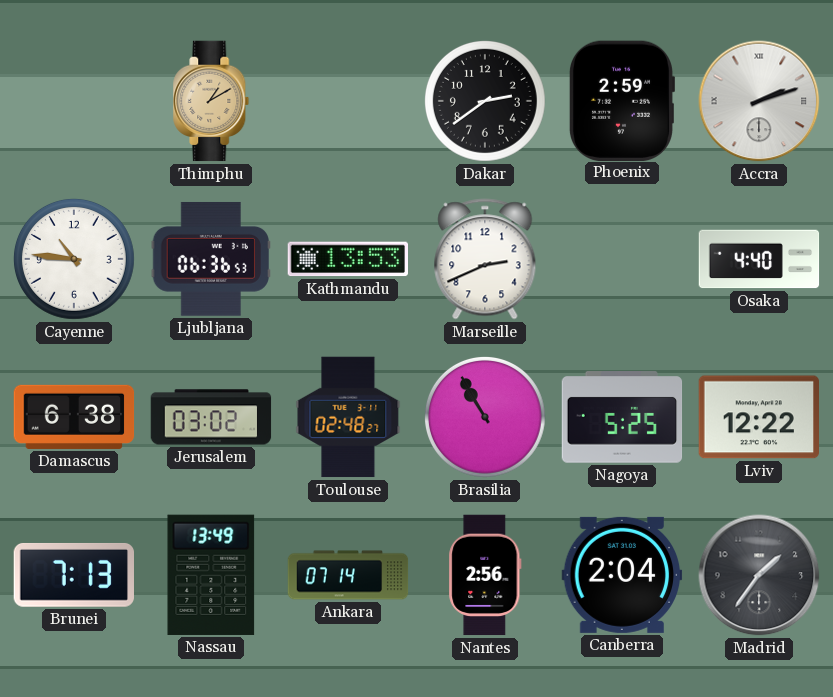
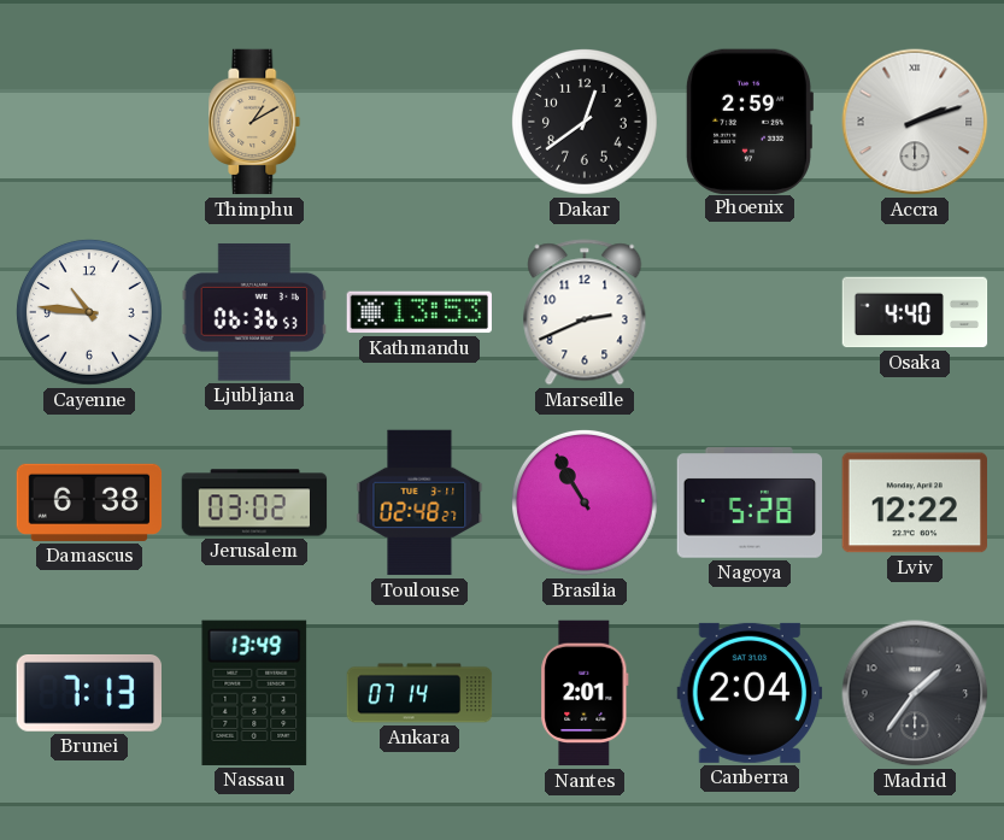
Dakar: 2:39 -> 12:39 (585, 122)
Nagoya: 5:25 -> 5:28 (750, 503)
Nantes: 2:56 -> 2:01 (585, 693)
